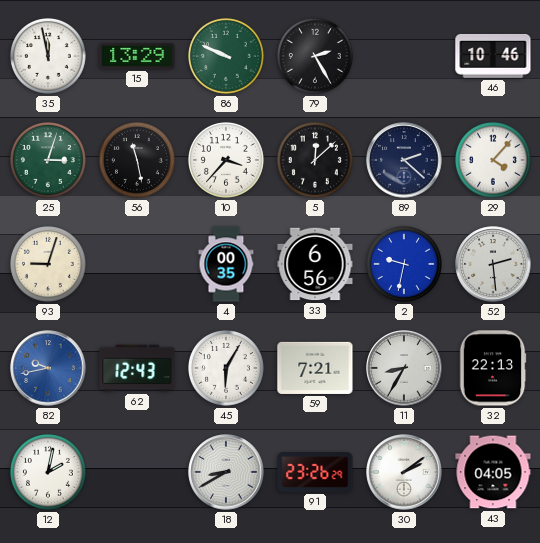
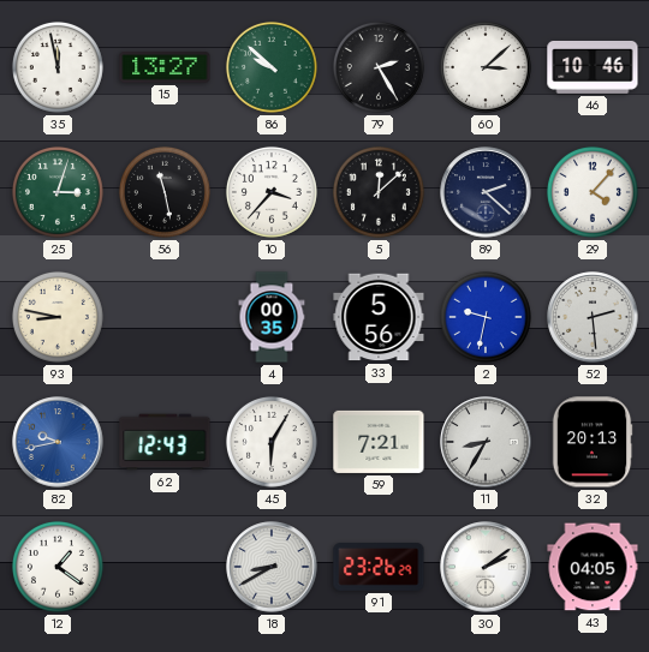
15: 13:29 -> 13:27 (165, 67)
86: 9:49 -> 9:52 (272, 67)
60: none -> 3:08 (486, 67)
93: 9:03 -> 8:47 (58, 317)
33: 6:56 -> 5:56 (379, 317)
32: 22:13 -> 20:13 (593, 442)
12: 2:02 -> 1:21 (58, 567)
